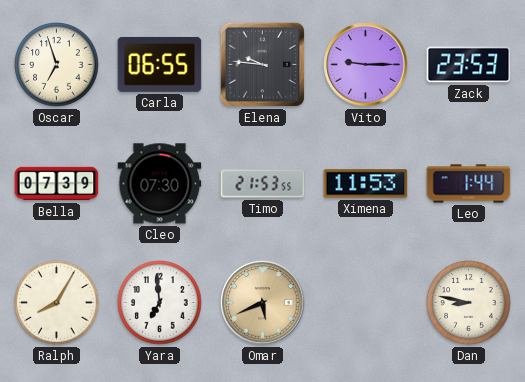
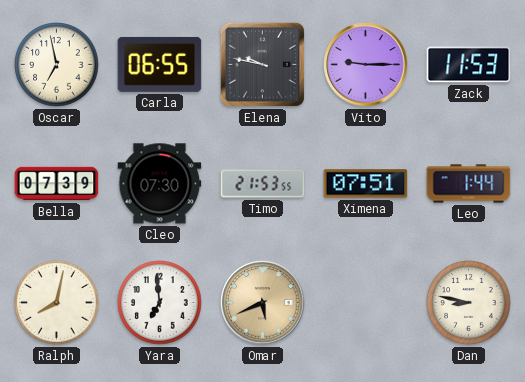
Oscar: 6:57 -> 6:58 (57, 65)
Elena: 9:46 -> 9:47 (262, 64)
Zack: 23:53 -> 11:53 (469, 65)
Ximena: 11:53 -> 07:51 (366, 184)
Ralph: 8:05 -> 8:02 (57, 303)
